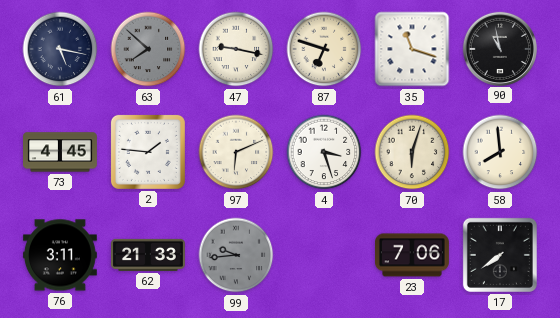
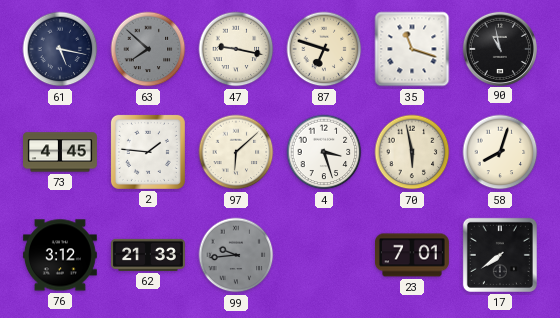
97: 6:11 -> 6:08 (236, 152)
70: 6:03 -> 5:58 (412, 152)
58: 7:59 -> 8:03 (500, 152)
76: 3:11 -> 3:12 (60, 255)
23: 7:06 -> 7:01 (413, 255)
